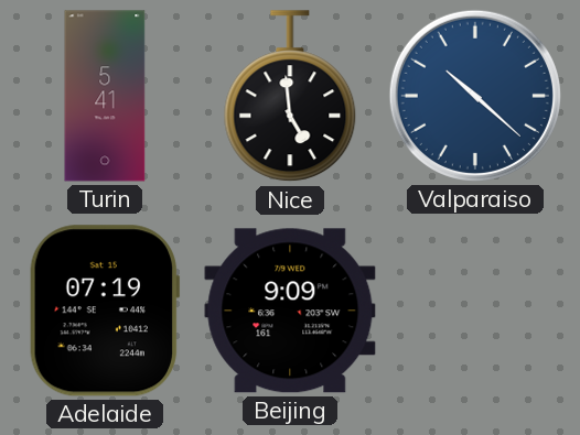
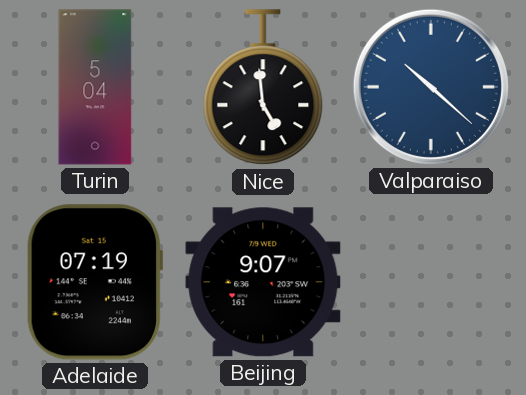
Turin: 5:41 -> 5:04 (95, 87)
Beijing: 9:09 -> 9:07 (263, 282)
